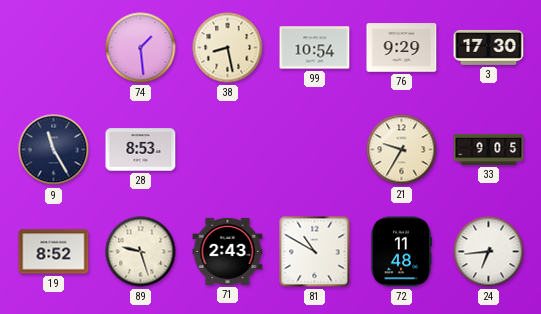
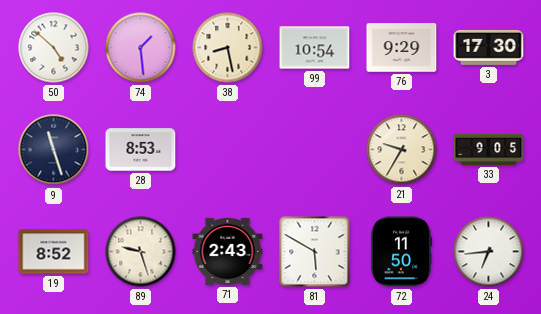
50: none -> 4:52 (54, 48)
9: 11:25 -> 11:27 (54, 150)
81: 10:50 -> 5:50 (315, 252)
72: 11:48 -> 11:50 (401, 252)
